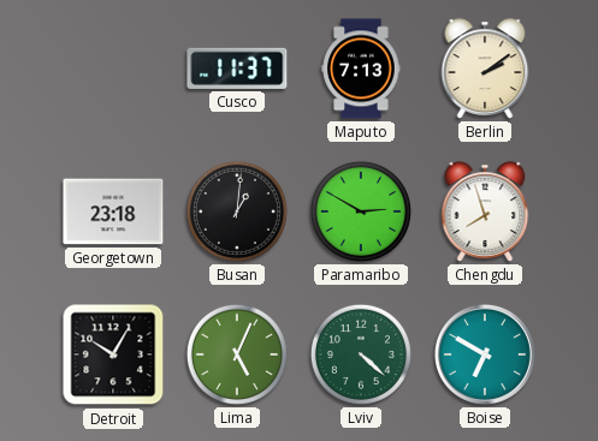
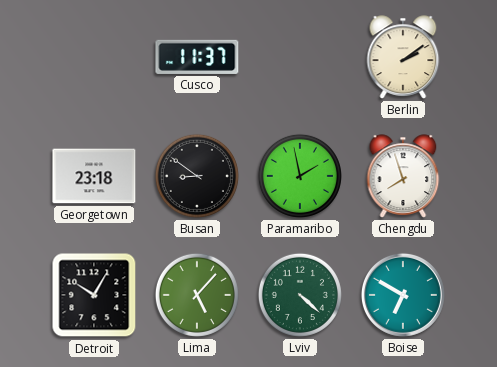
Maputo: 7:13 -> none (361, 68)
Busan: 1:01 -> 8:51 (197, 176)
Paramaribo: 2:50 -> 1:58 (300, 176)
Lima: 5:04 -> 5:07 (197, 295)
